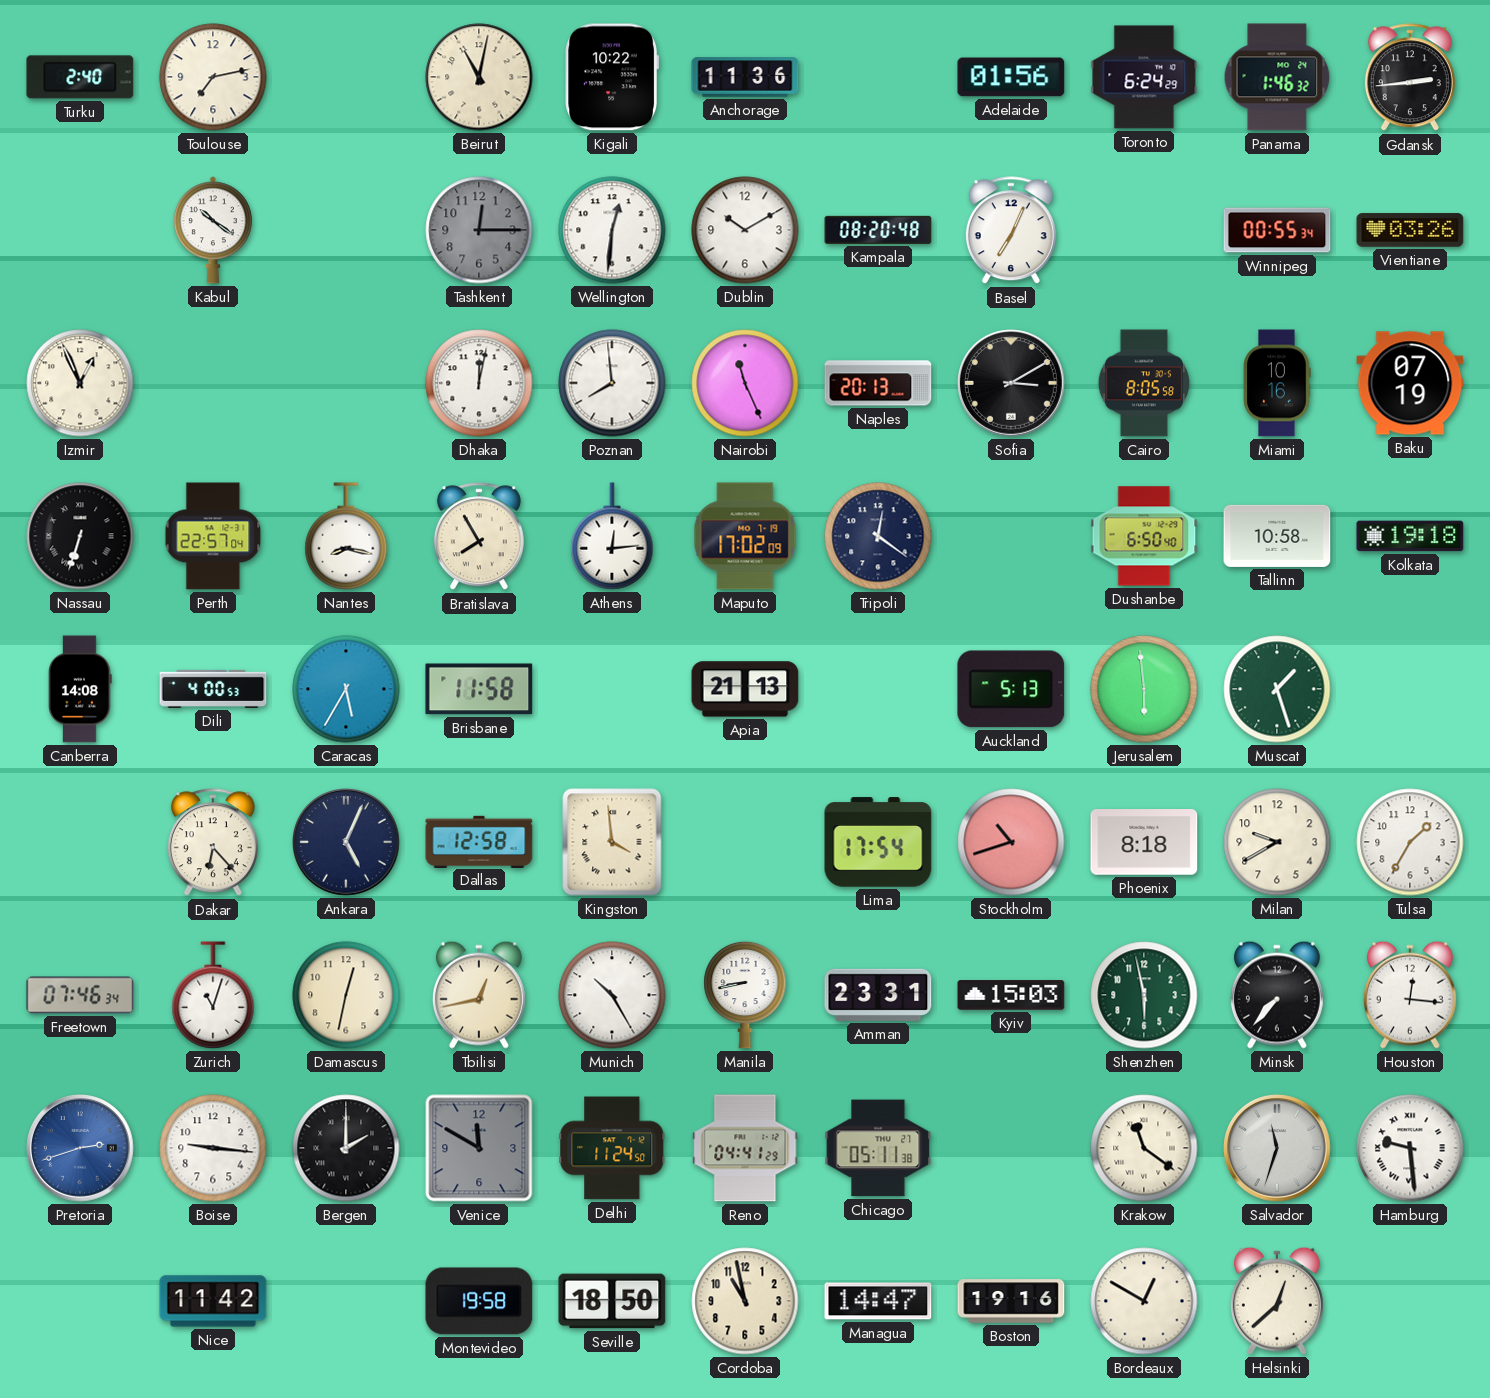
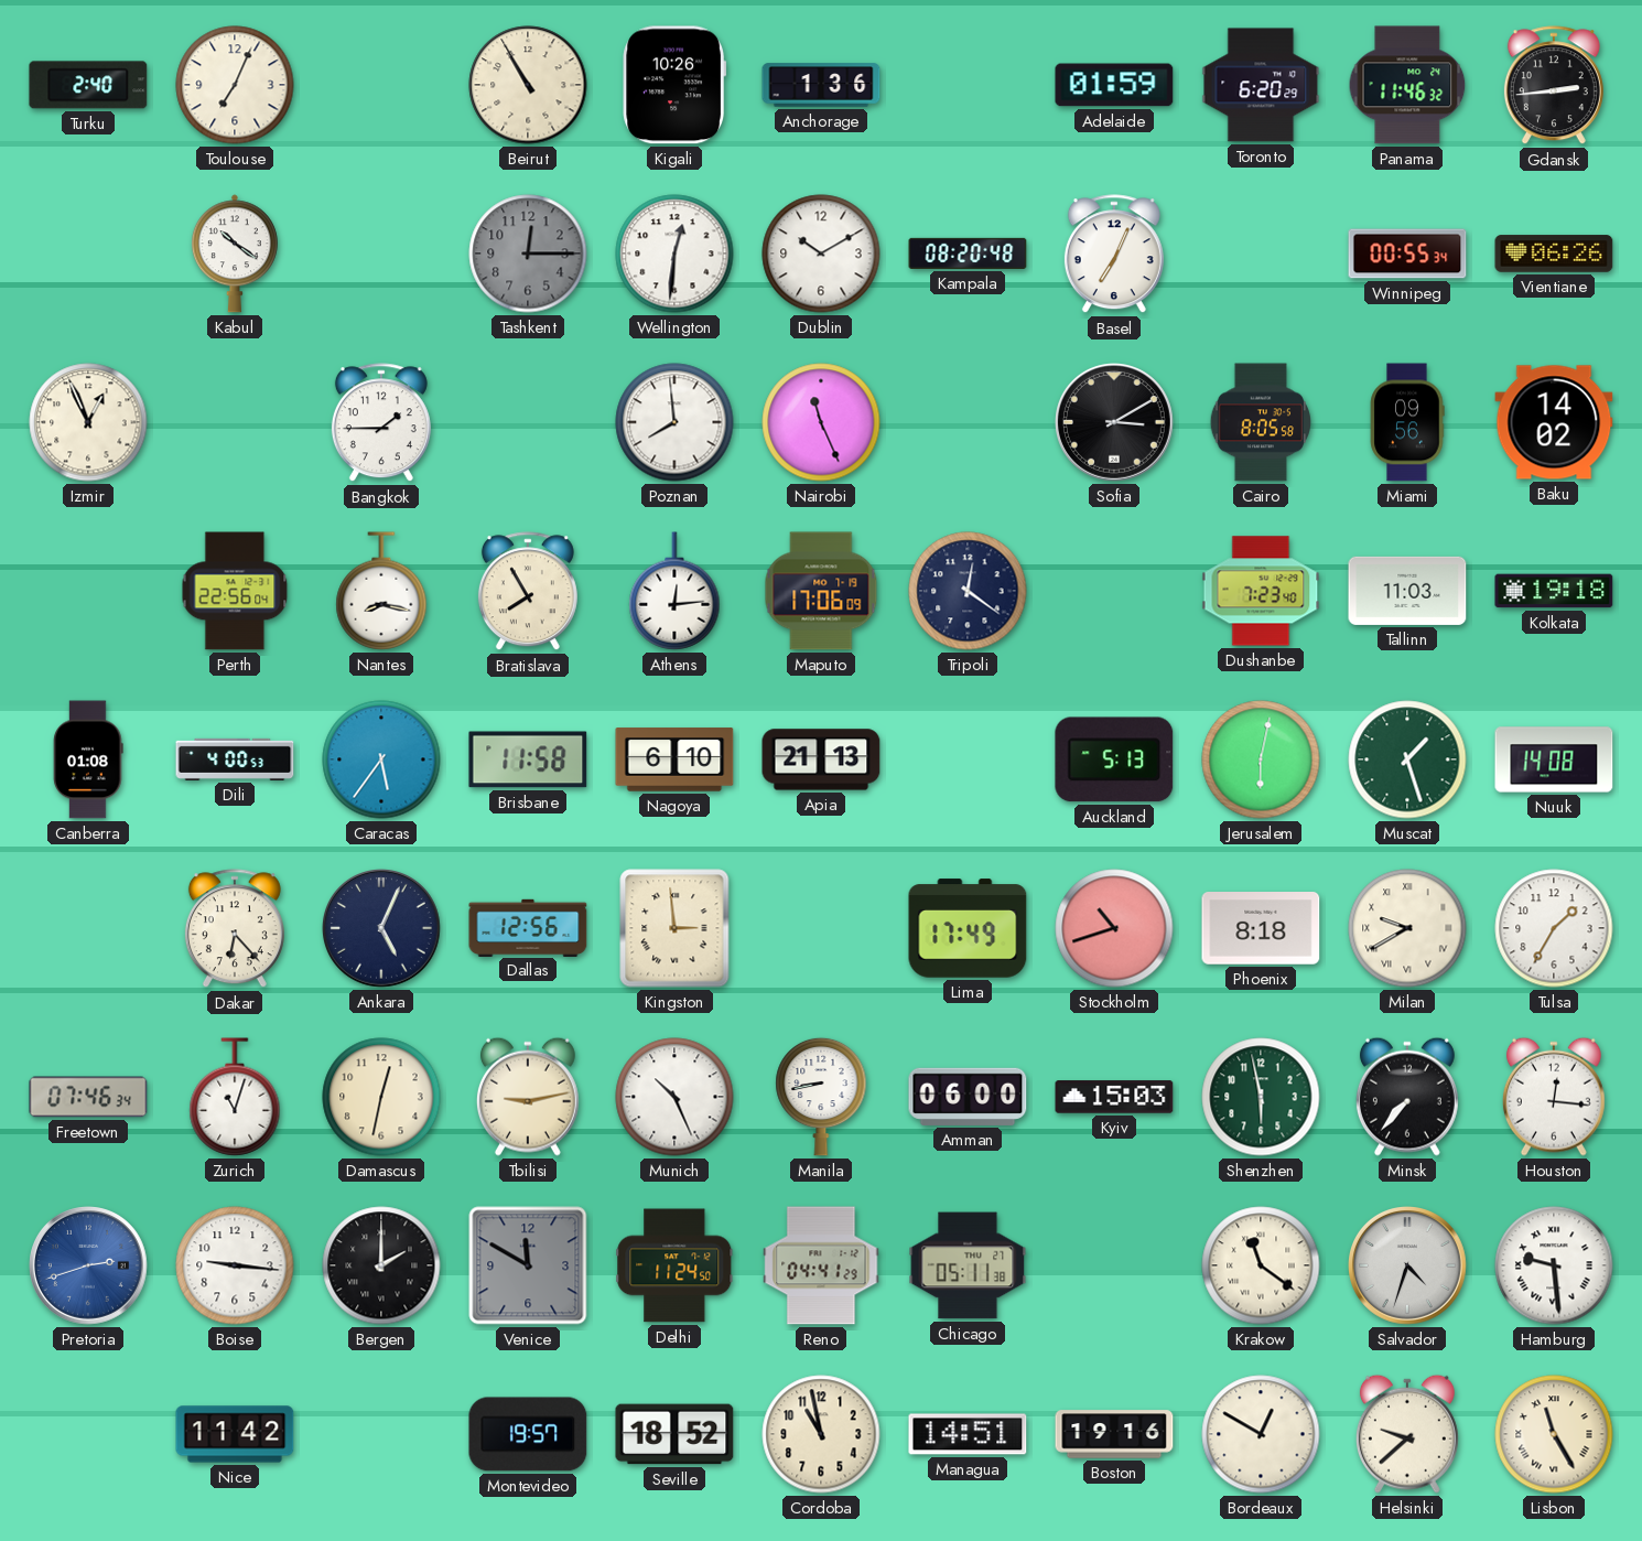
Toulouse: 7:13 -> 7:04 (235, 85)
Beirut: 11:02 -> 10:55 (528, 85)
Kigali: 10:22 -> 10:26 (674, 85)
Anchorage: 11:36 -> 1:36 (821, 85)
Adelaide: 01:56 -> 01:59 (1114, 85)
Toronto: 6:24 -> 6:20 (1261, 85)
Panama: 1:46 -> 11:46 (1407, 85)
Vientiane: 03:26 -> 06:26 (1554, 254)
Bangkok: none -> 1:45 (381, 423)
Dhaka: 12:02 -> none (479, 383)
Naples: 20:13 -> none (878, 383)
Miami: 10:16 -> 09:56 (1407, 422)
Baku: 07:19 -> 14:02 (1554, 422)
Nassau: 6:33 -> none (80, 536)
Perth: 22:57 -> 22:56 (235, 591)
Maputo: 17:02 -> 17:06 (821, 591)
Dushanbe: 6:50 -> 7:23 (1261, 591)
Tallinn: 10:58 -> 11:03 (1407, 591)
Canberra: 14:08 -> 01:08 (88, 759)
Caracas: 5:35 -> 5:36 (381, 759)
Nagoya: none -> 6:10 (674, 759)
Jerusalem: 5:59 -> 6:02 (1261, 759)
Nuuk: none -> 14:08 (1554, 759)
Dallas: 12:58 -> 12:56 (528, 927)
Kingston: 3:59 -> 2:59 (674, 928)
Lima: 17:54 -> 17:49 (968, 928)
Milan numerals: Arabic -> Roman (1407, 928)
Tbilisi: 12:43 -> 9:13 (528, 1097)
Munich: 10:25 -> 10:26 (674, 1097)
Amman: 23:31 -> 06:00 (968, 1097)
Salvador: 11:33 -> 4:33 (1408, 1267)
Montevideo: 19:58 -> 19:57 (528, 1434)
Seville: 18:50 -> 18:52 (674, 1434)
Managua: 14:47 -> 14:51 (968, 1434)
Helsinki: 12:38 -> 9:38 (1407, 1434)
Lisbon: none -> 11:25 (1554, 1434)
